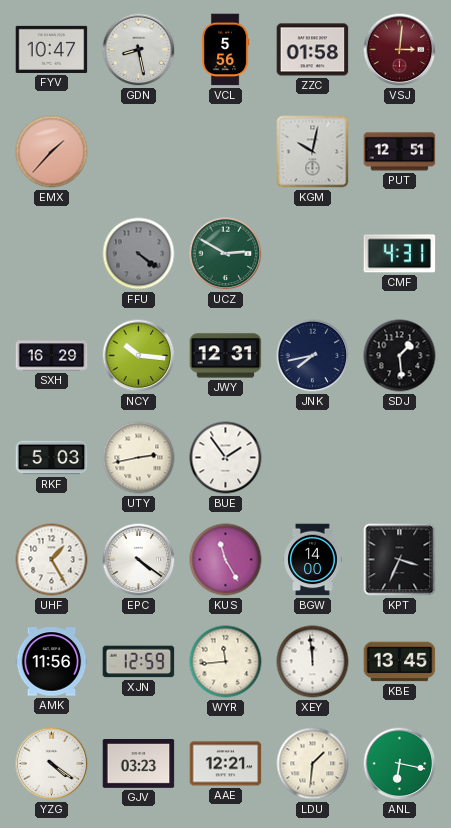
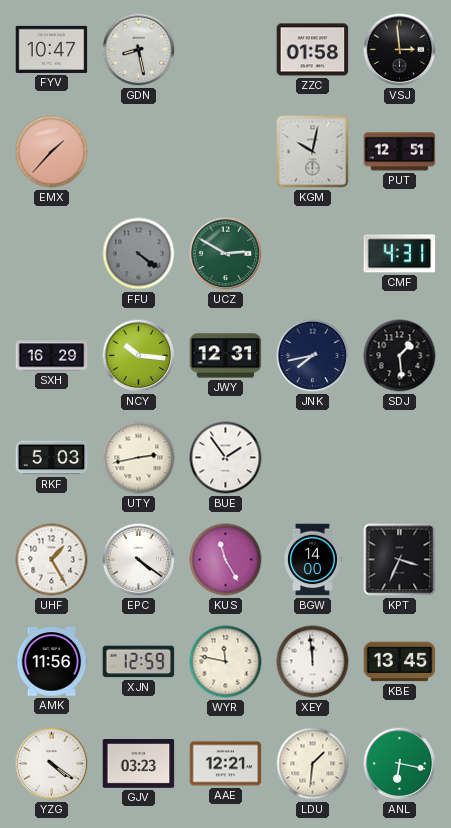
VCL: 5:56 -> none (225, 50)
VSJ: 3:01 -> 2:59 (400, 50)
VSJ dial: burgundy -> black (400, 50)
WYR: 11:44 -> 11:47 (226, 662)
